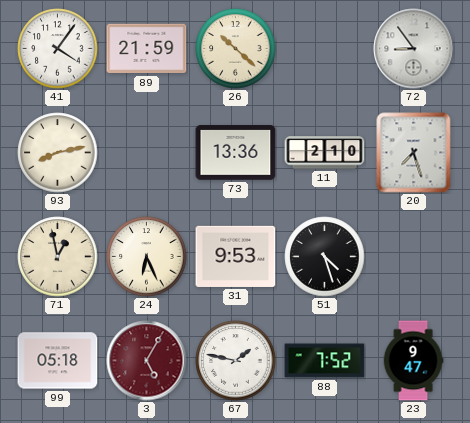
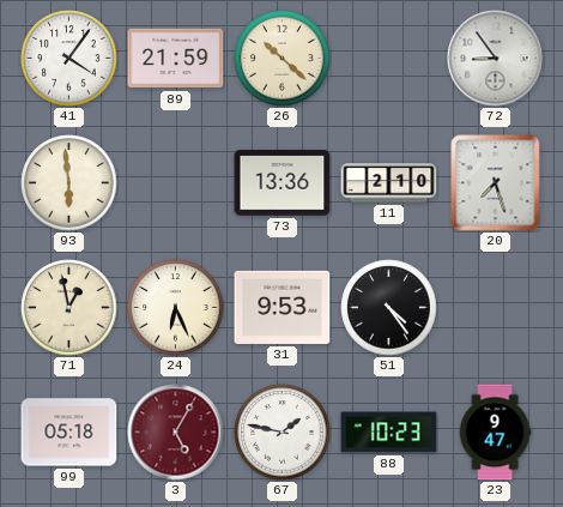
93: 8:13 -> 5:59 (69, 183)
51: 4:27 -> 4:24 (389, 308)
88: 7:52 -> 10:23 (389, 433)
